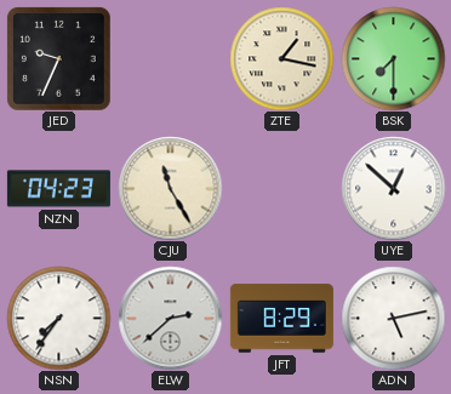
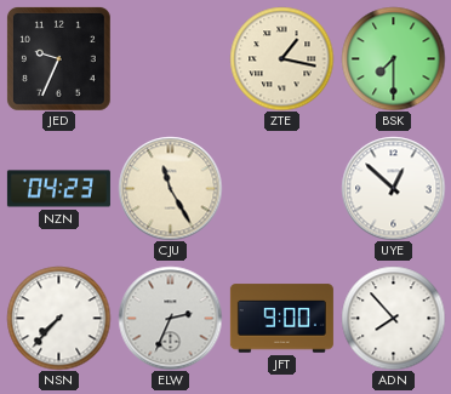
NSN: 7:36 -> 7:37 (58, 318)
ELW: 2:38 -> 2:34 (170, 318)
JFT: 8:29 -> 9:00 (281, 319)
ADN: 5:13 -> 7:53 (393, 318)
